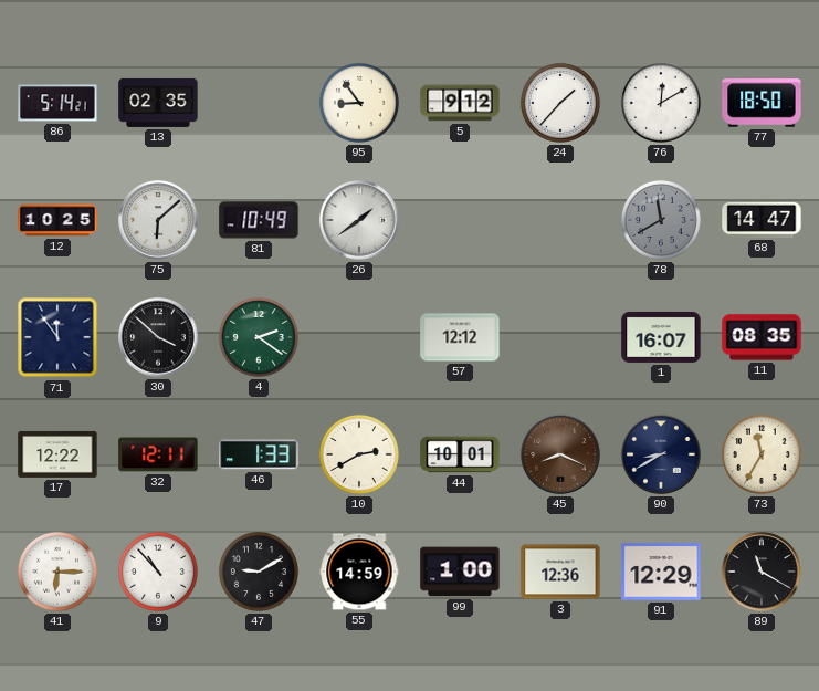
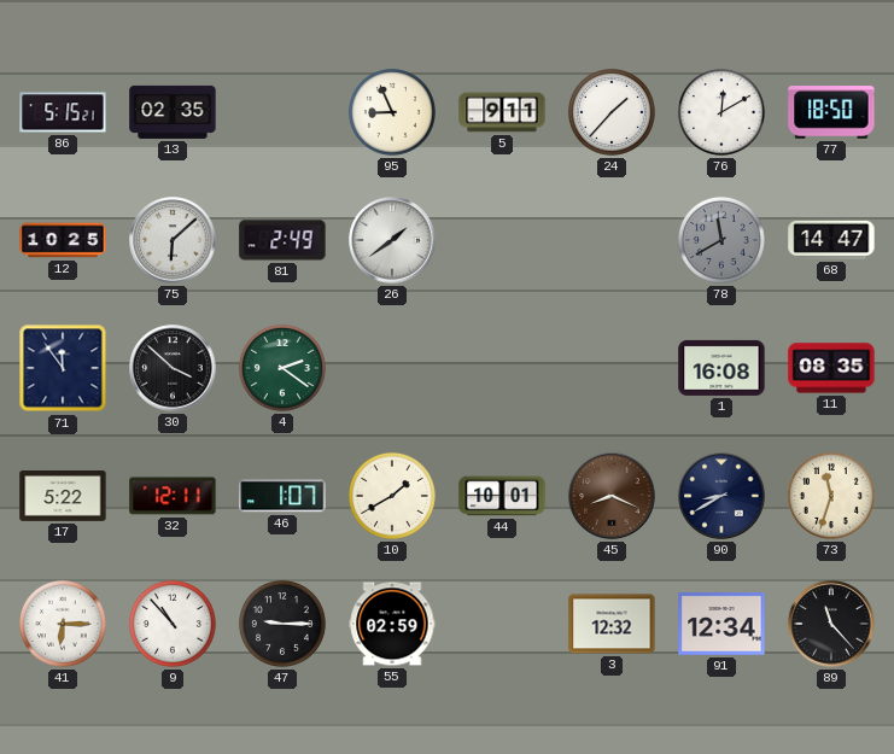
86: 5:14 -> 5:15 (63, 112)
95: 8:54 -> 8:56 (392, 112)
5: 9:12 -> 9:11 (502, 112)
81: 10:49 -> 2:49 (282, 240)
57: 12:12 -> none (460, 337)
1: 16:07 -> 16:08 (721, 368)
17: 12:22 -> 5:22 (63, 496)
46: 1:33 -> 1:07 (282, 496)
10: 2:40 -> 1:40 (392, 496)
73: 11:35 -> 11:33 (831, 496)
47: 9:10 -> 9:15 (282, 624)
55: 14:59 -> 02:59 (392, 624)
99: 1:00 -> none (460, 572)
3: 12:36 -> 12:32 (612, 624)
91: 12:29 -> 12:34 (721, 624)
89: 11:20 -> 11:23 (831, 624)
